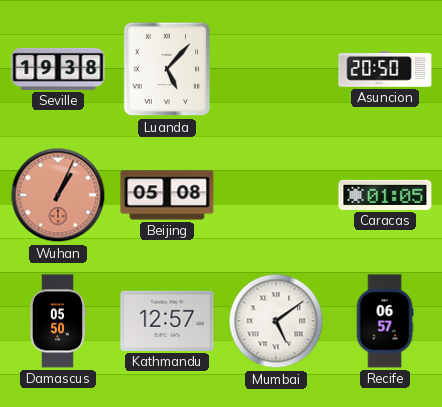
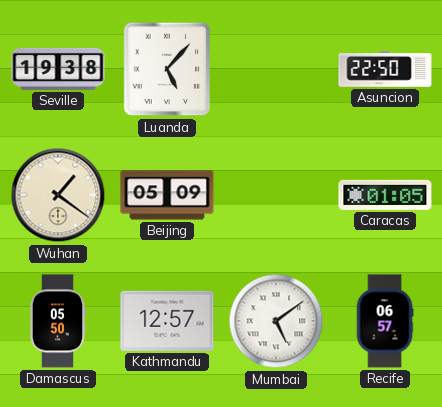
Asuncion: 20:50 -> 22:50 (385, 69)
Wuhan: 1:04 -> 1:21 (58, 195)
Wuhan dial: salmon -> cream (58, 195)
Beijing: 05:08 -> 05:09 (167, 195)
